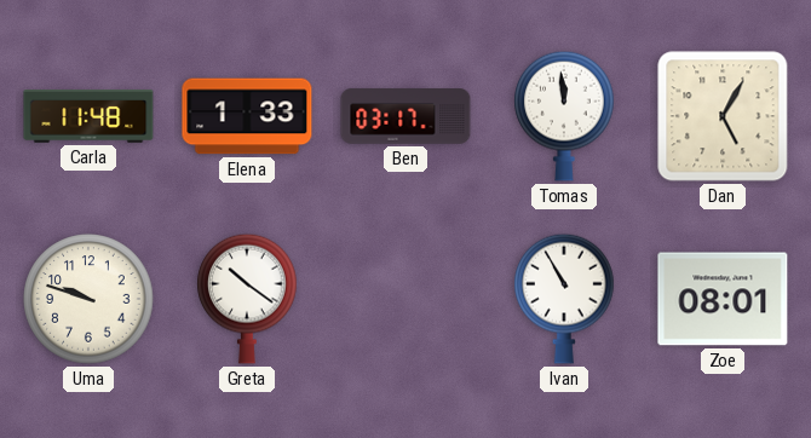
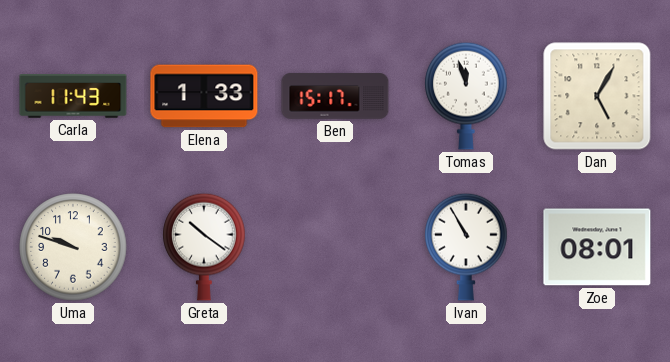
Carla: 11:48 -> 11:43 (73, 96)
Ben: 03:17 -> 15:17 (335, 96)
Tomas: 11:59 -> 11:57 (466, 96)
